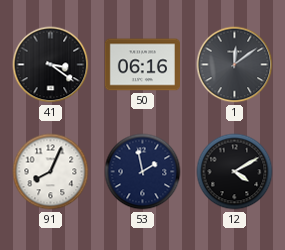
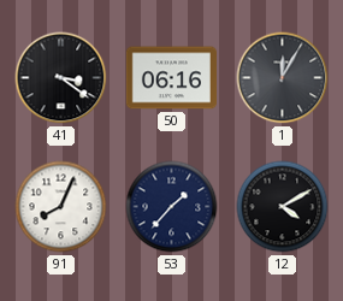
1: 12:09 -> 12:05 (283, 78)
53: 1:58 -> 1:37 (172, 207)
